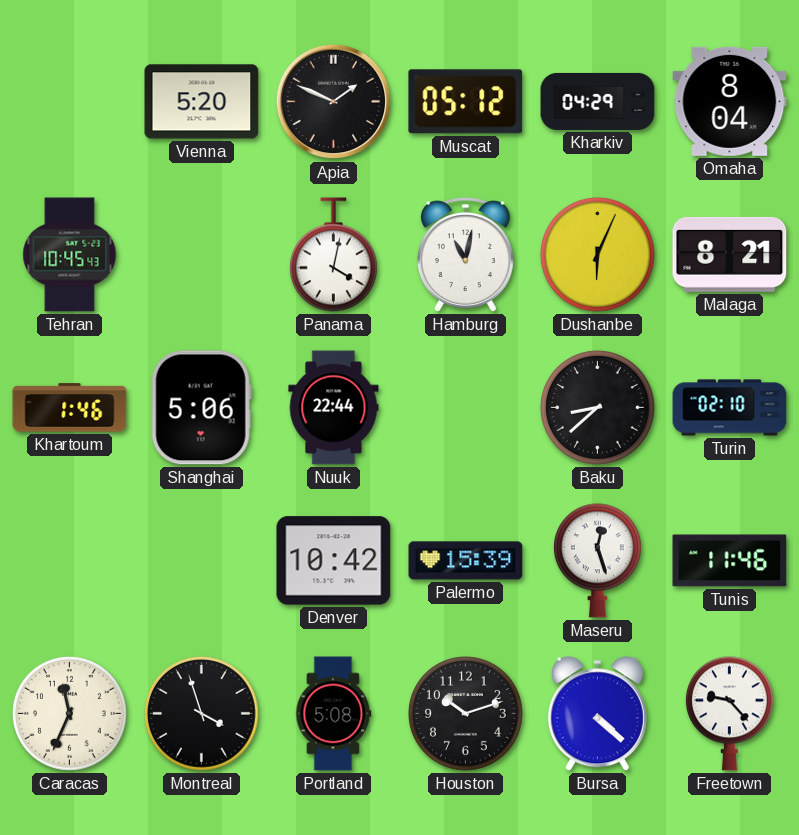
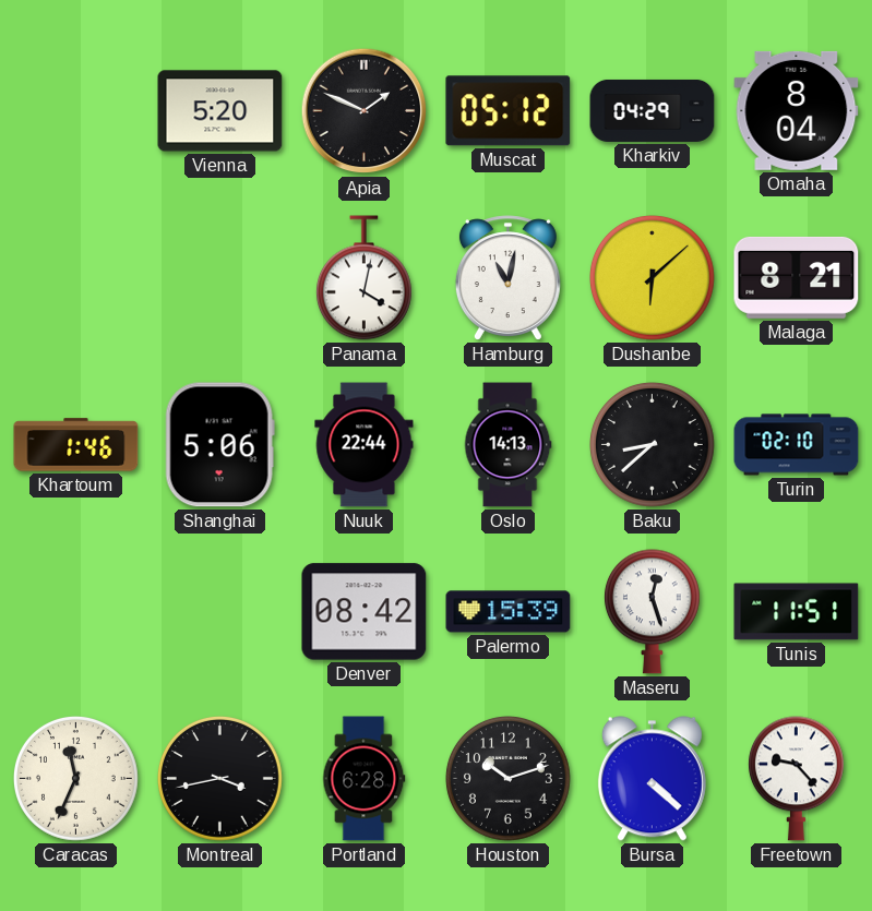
Tehran: 10:45 -> none (70, 255)
Dushanbe: 6:04 -> 6:08 (653, 278)
Oslo: none -> 14:13 (507, 445)
Denver: 10:42 -> 08:42 (365, 612)
Tunis: 11:46 -> 11:51 (797, 612)
Montreal: 3:57 -> 3:43 (220, 779)
Portland: 5:08 -> 6:28 (365, 779)
